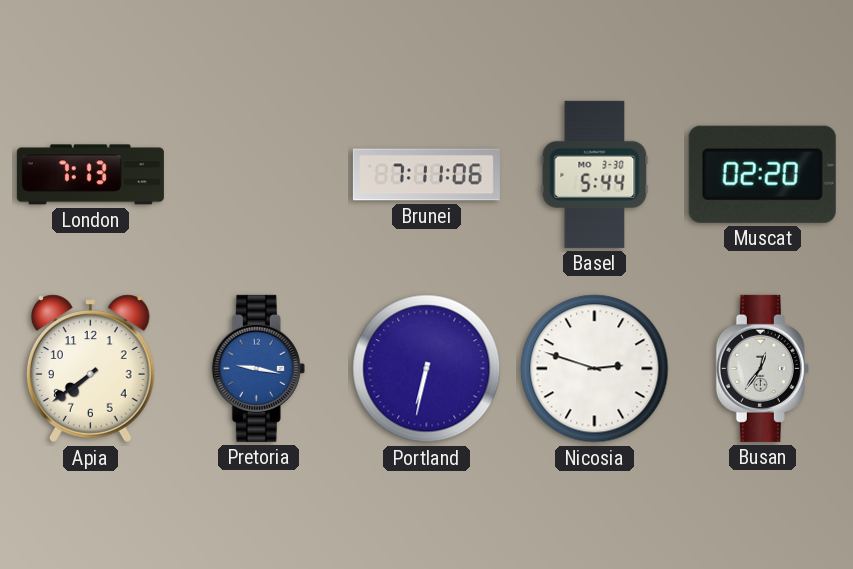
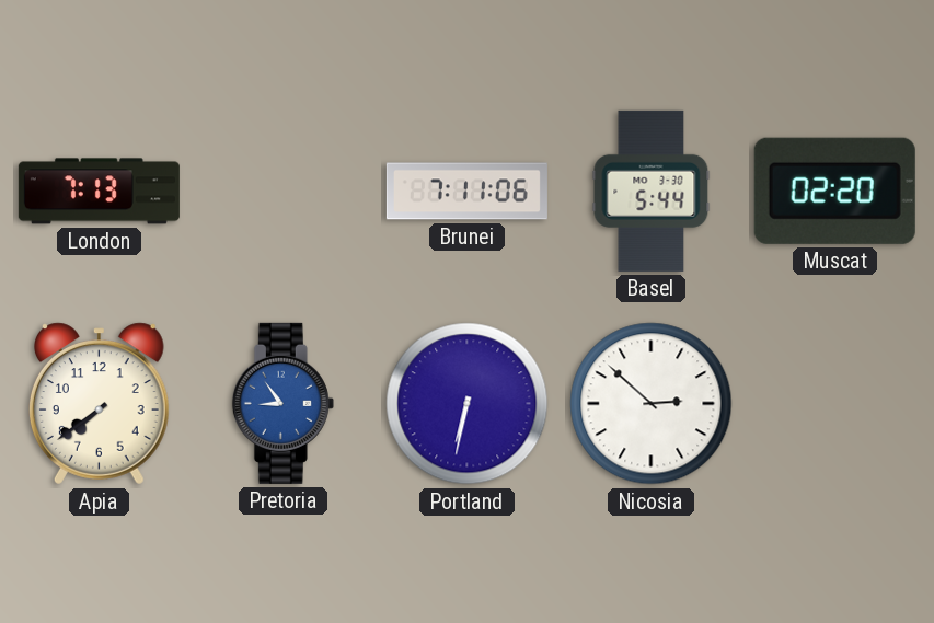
Pretoria: 9:17 -> 8:54 (282, 403)
Nicosia: 2:48 -> 2:52 (652, 404)
Busan: 12:36 -> none (762, 368)
